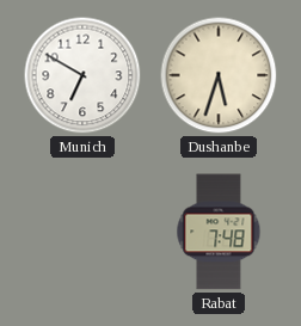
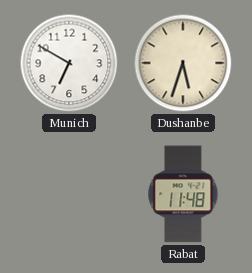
Rabat: 7:48 -> 11:48 (183, 194)
